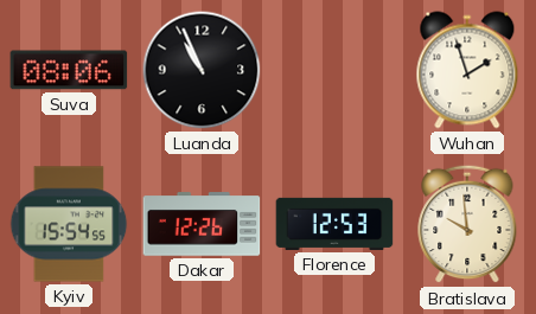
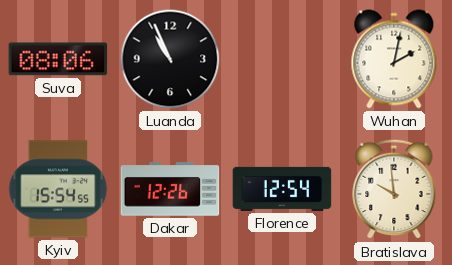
Wuhan: 1:57 -> 2:02 (394, 59)
Florence: 12:53 -> 12:54 (282, 189)
